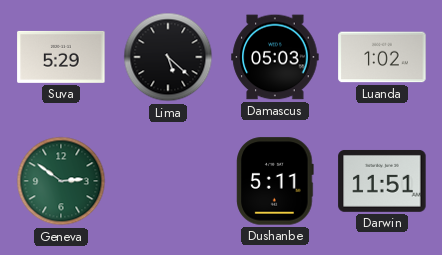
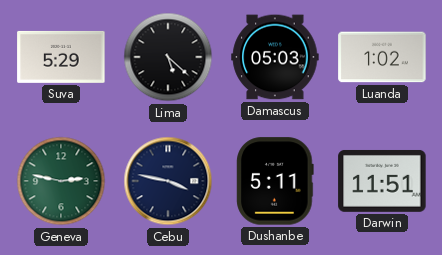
Geneva: 2:51 -> 2:47 (61, 181)
Cebu: none -> 3:47 (168, 181)
